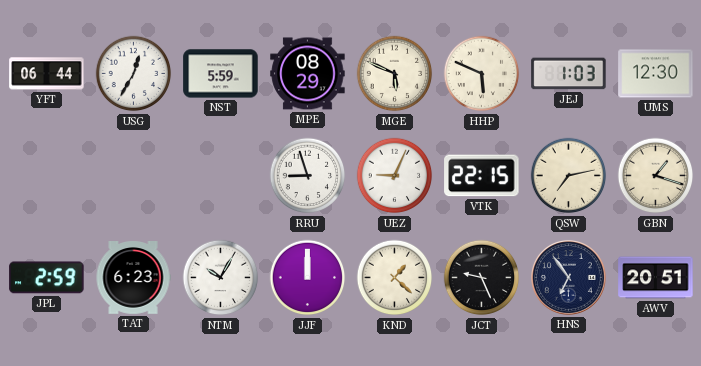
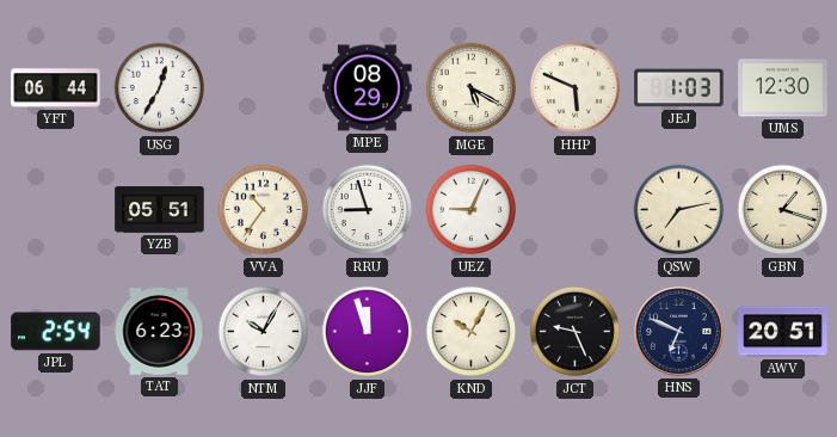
NST: 5:59 -> none (221, 74)
MGE: 5:49 -> 5:20 (472, 88)
YZB: none -> 05:51 (160, 210)
VVA: none -> 10:36 (264, 210)
VTK: 22:15 -> none (482, 176)
JPL: 2:59 -> 2:54 (56, 332)
JJF: 12:00 -> 11:57 (368, 332)
KND: 1:22 -> 10:05 (472, 332)
HNS: 6:54 -> 6:49 (678, 331)
